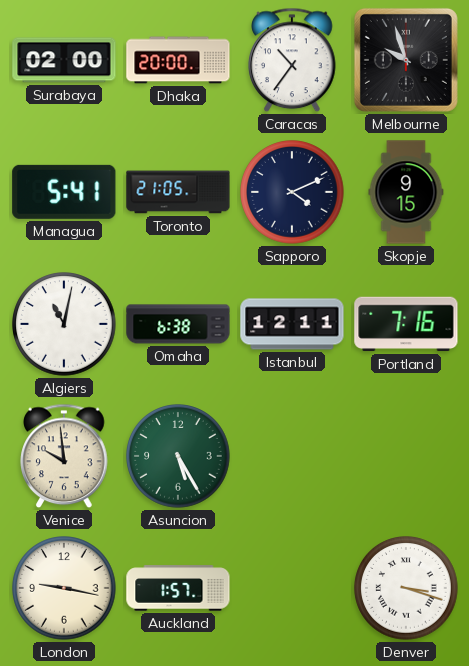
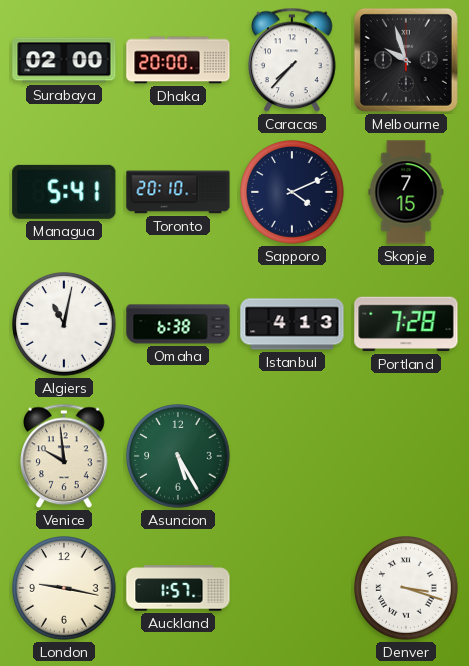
Caracas: 10:36 -> 7:37 (292, 60)
Toronto: 21:05 -> 20:10 (178, 192)
Skopje: 9:15 -> 7:15 (406, 192)
Istanbul: 12:11 -> 4:13 (292, 324)
Portland: 7:16 -> 7:28 (406, 324)
